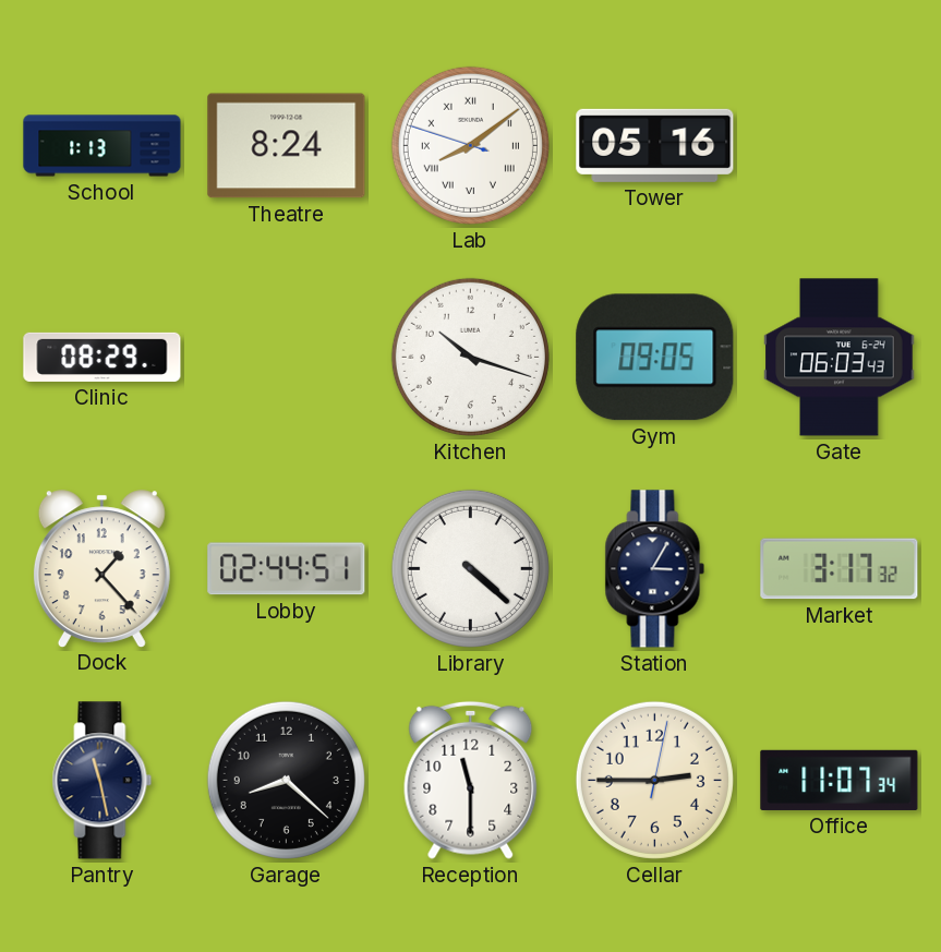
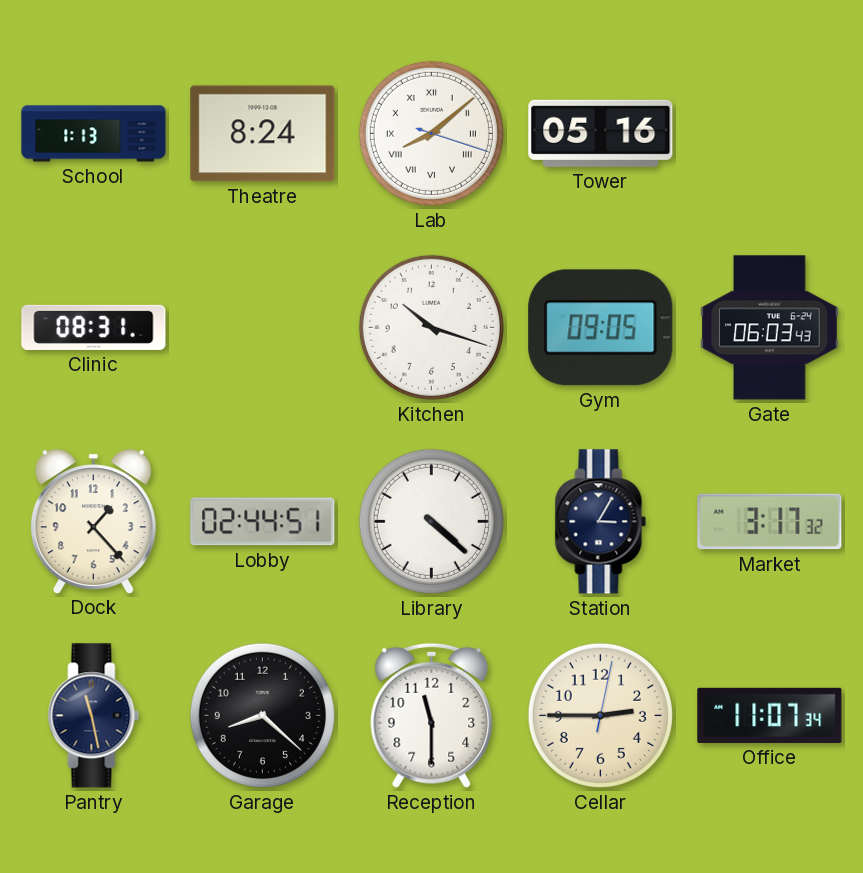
Lab: 8:08:48 -> 8:08:18 (431, 133)
Clinic: 08:29 -> 08:31 (94, 327)
